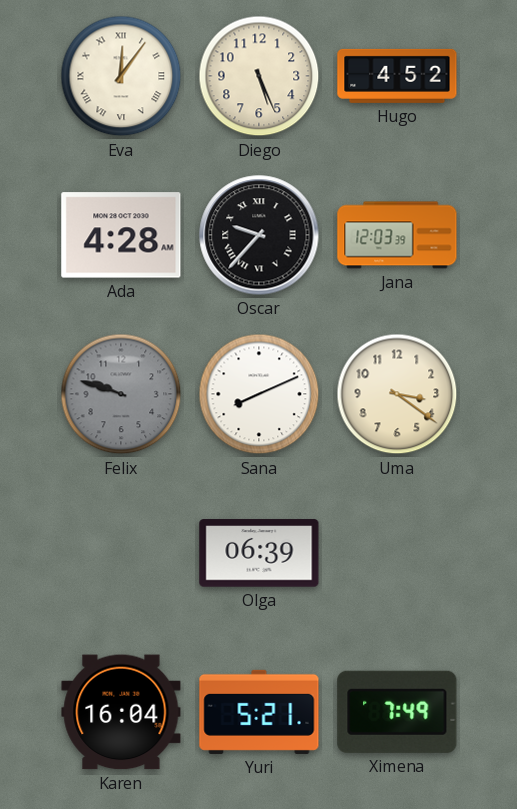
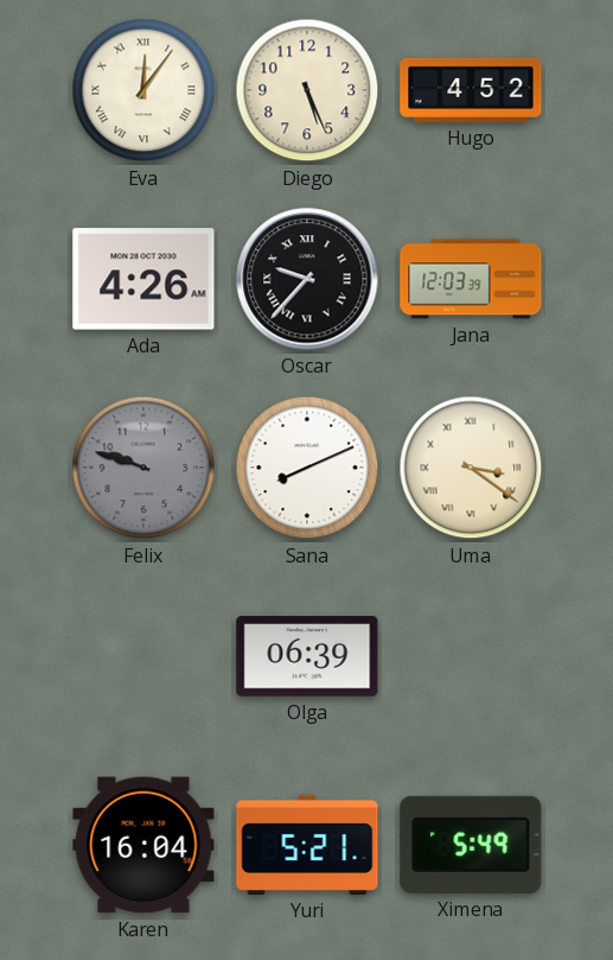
Ada: 4:28 -> 4:26 (143, 279)
Uma numerals: Arabic -> Roman (471, 468)
Ximena: 7:49 -> 5:49 (471, 845)
